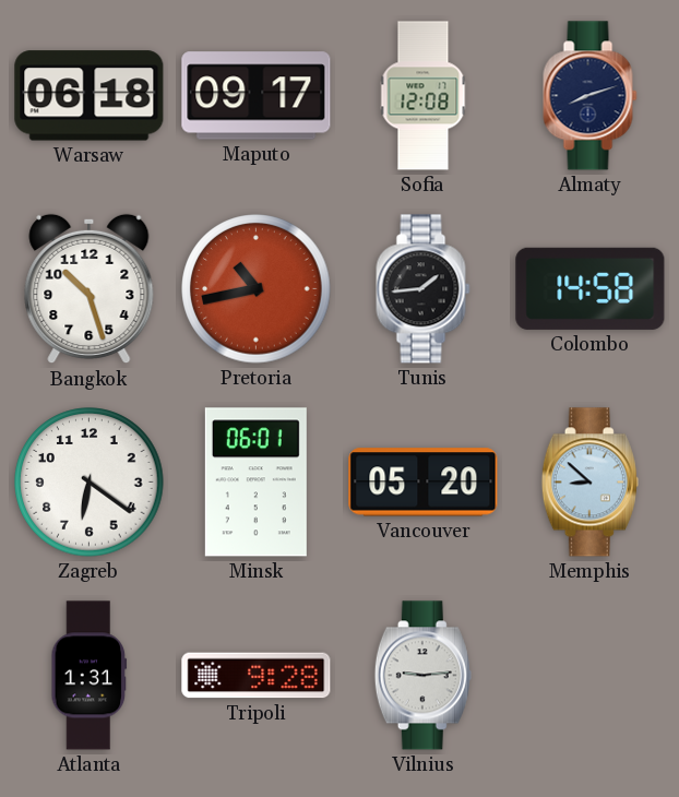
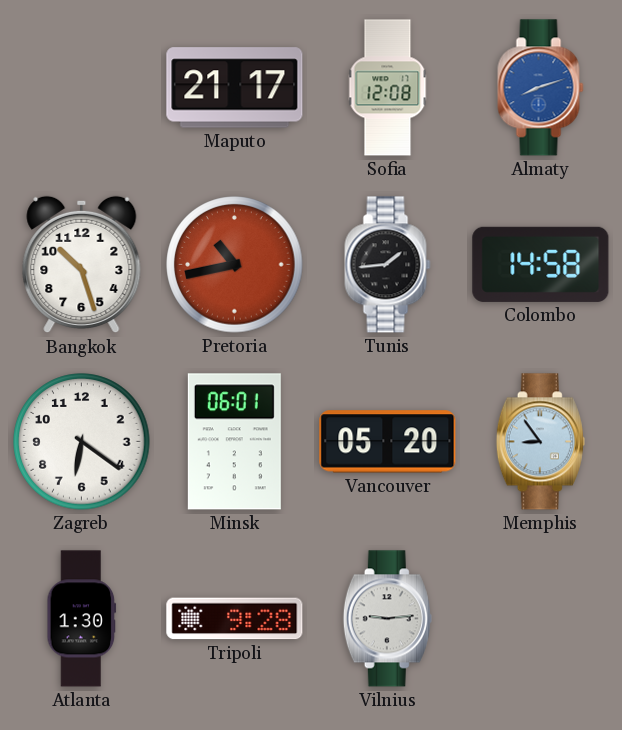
Warsaw: 06:18 -> none (90, 96)
Maputo: 09:17 -> 21:17 (235, 88)
Almaty dial: navy -> blue (541, 88)
Memphis: 8:52 -> 8:54 (540, 442)
Atlanta: 1:31 -> 1:30 (82, 619)
